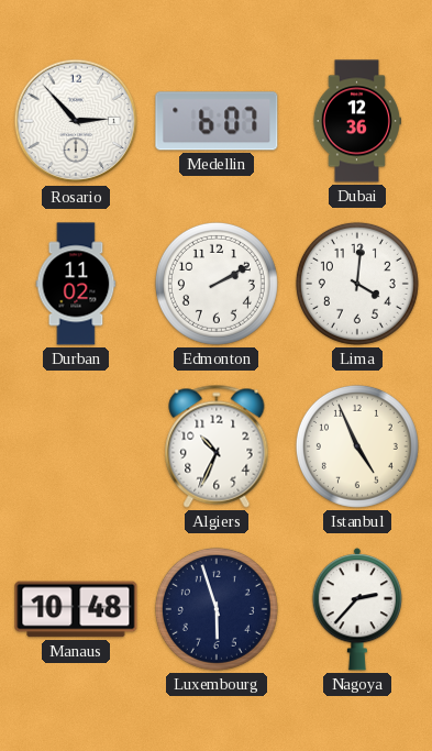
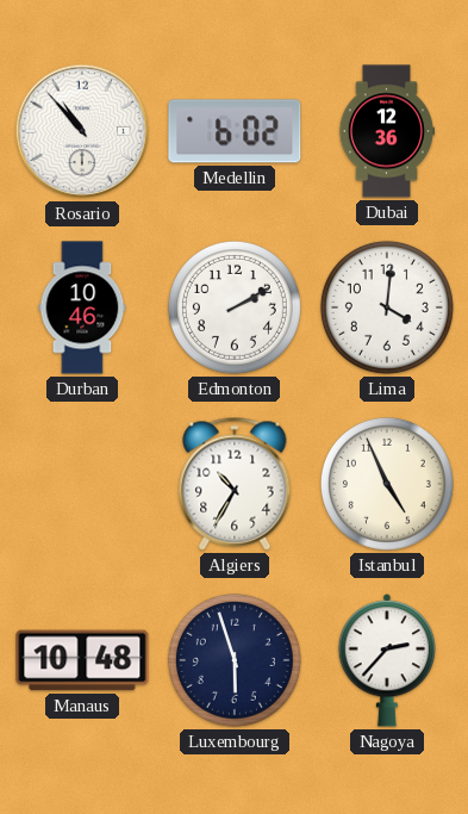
Rosario: 2:53 -> 10:53 (82, 131)
Medellin: 6:07 -> 6:02 (235, 131)
Durban: 11:02 -> 10:46 (82, 307)
Algiers: 10:34 -> 10:35 (235, 484)
